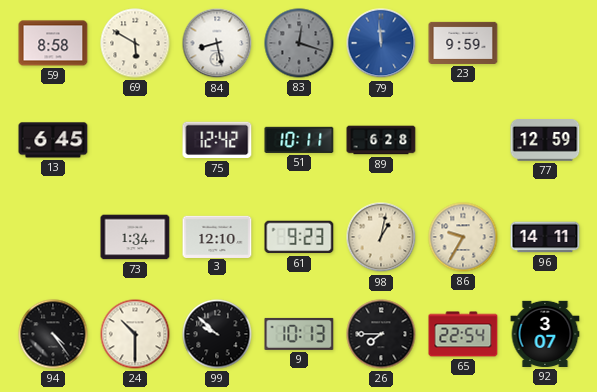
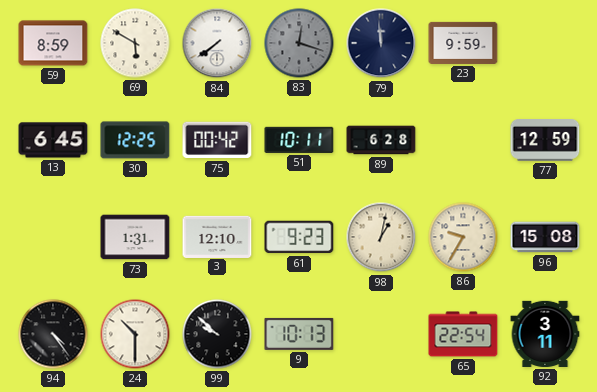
59: 8:58 -> 8:59 (53, 43)
84: 8:28 -> 7:39 (217, 43)
79 dial: blue -> navy (381, 43)
30: none -> 12:25 (135, 140)
75: 12:42 -> 00:42 (217, 140)
73: 1:34 -> 1:31 (135, 237)
96: 14:11 -> 15:08 (545, 237)
26: 7:45 -> none (381, 334)
92: 3:07 -> 3:11 (545, 334)
